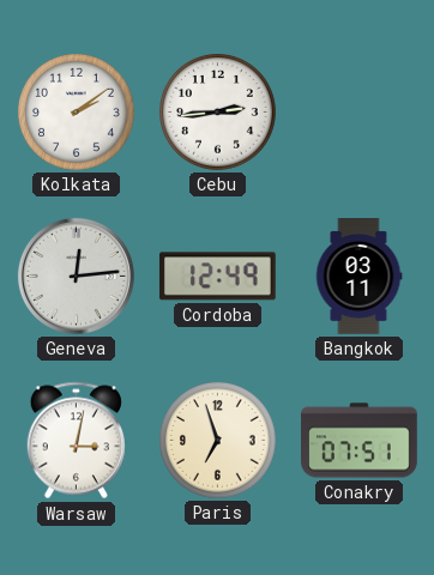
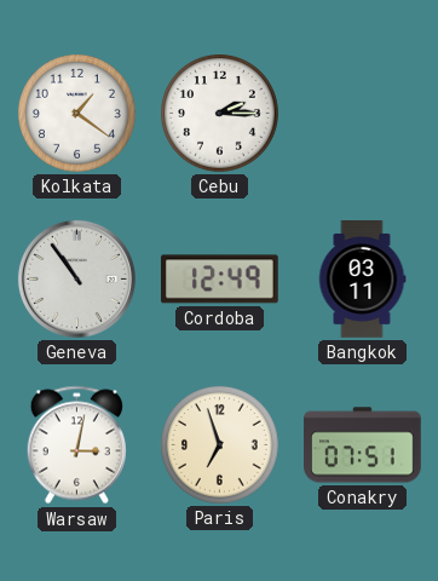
Kolkata: 2:09 -> 1:21 (77, 114)
Cebu: 2:44 -> 2:15 (220, 114)
Geneva: 12:14 -> 10:54 (76, 278)
